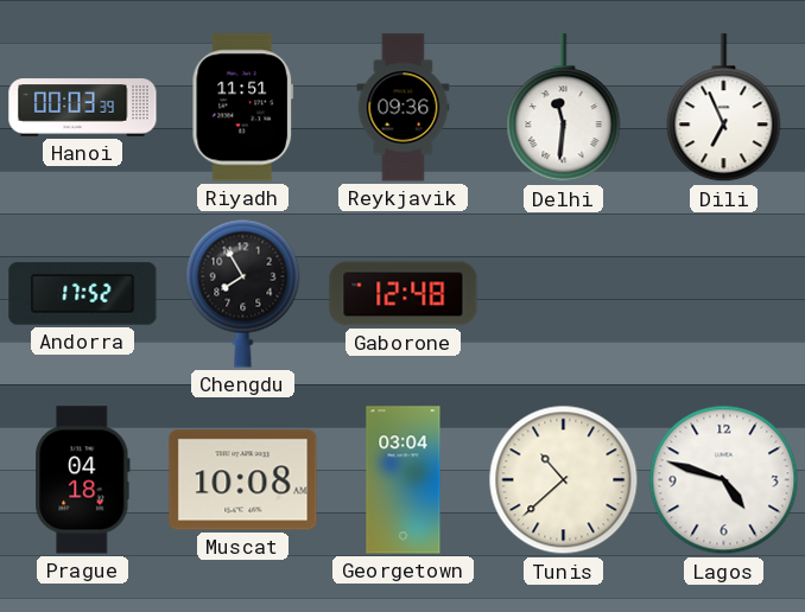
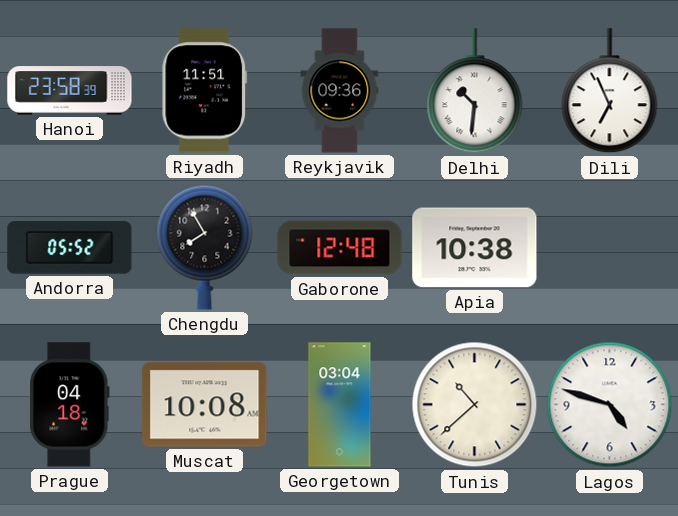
Hanoi: 00:03 -> 23:58 (70, 91)
Delhi: 11:31 -> 10:31 (475, 91)
Andorra: 17:52 -> 05:52 (70, 248)
Apia: none -> 10:38 (475, 248)
